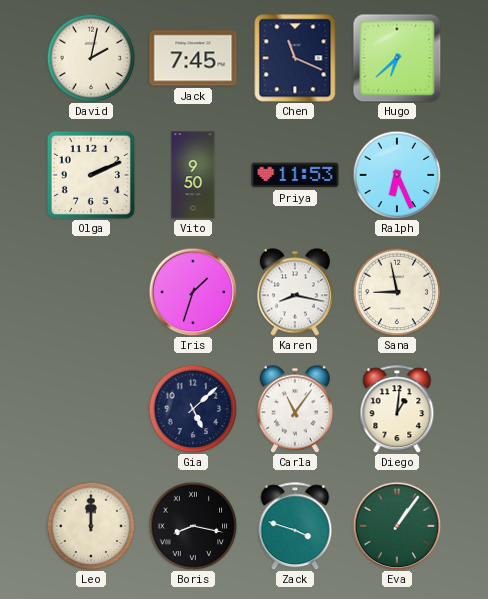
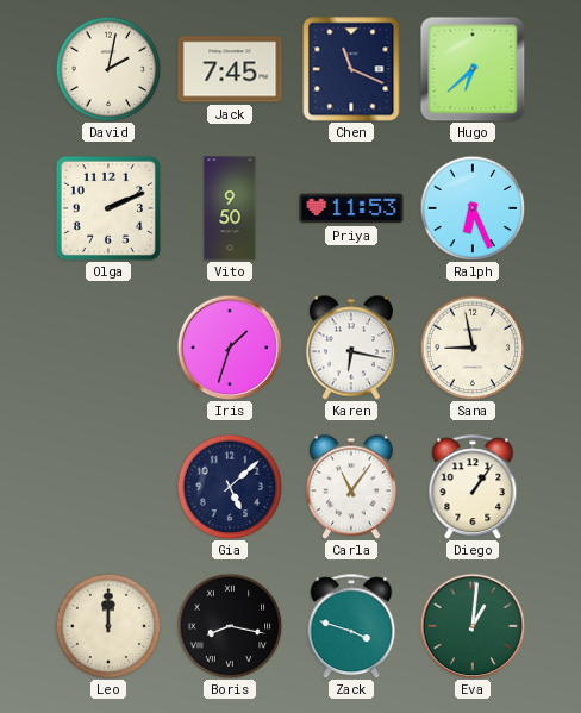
Karen: 8:17 -> 6:17 (351, 348)
Diego: 1:01 -> 1:06 (473, 487)
Eva: 1:06 -> 1:01 (473, 626)
